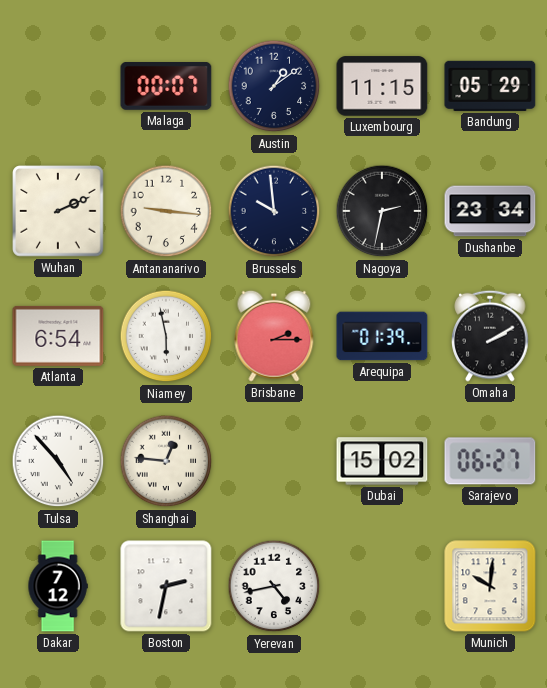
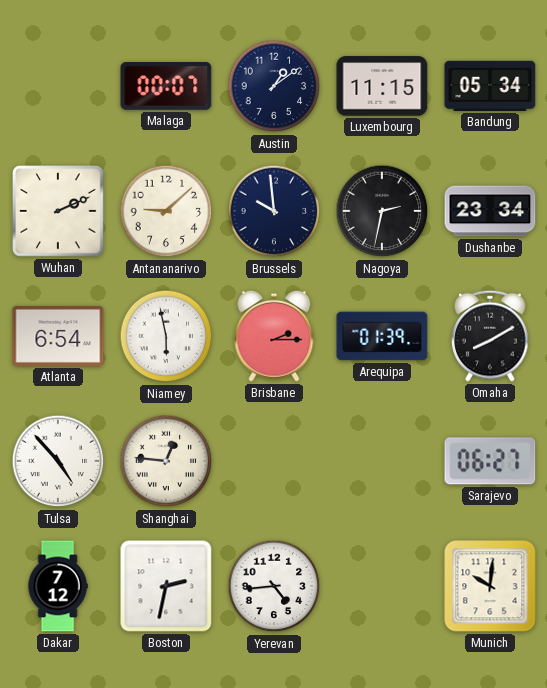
Bandung: 05:29 -> 05:34 (490, 86)
Antananarivo: 9:16 -> 9:08 (166, 211)
Omaha: 2:10 -> 8:10 (490, 336)
Dubai: 15:02 -> none (382, 461)
Yerevan: 4:43 -> 4:44 (274, 586)
